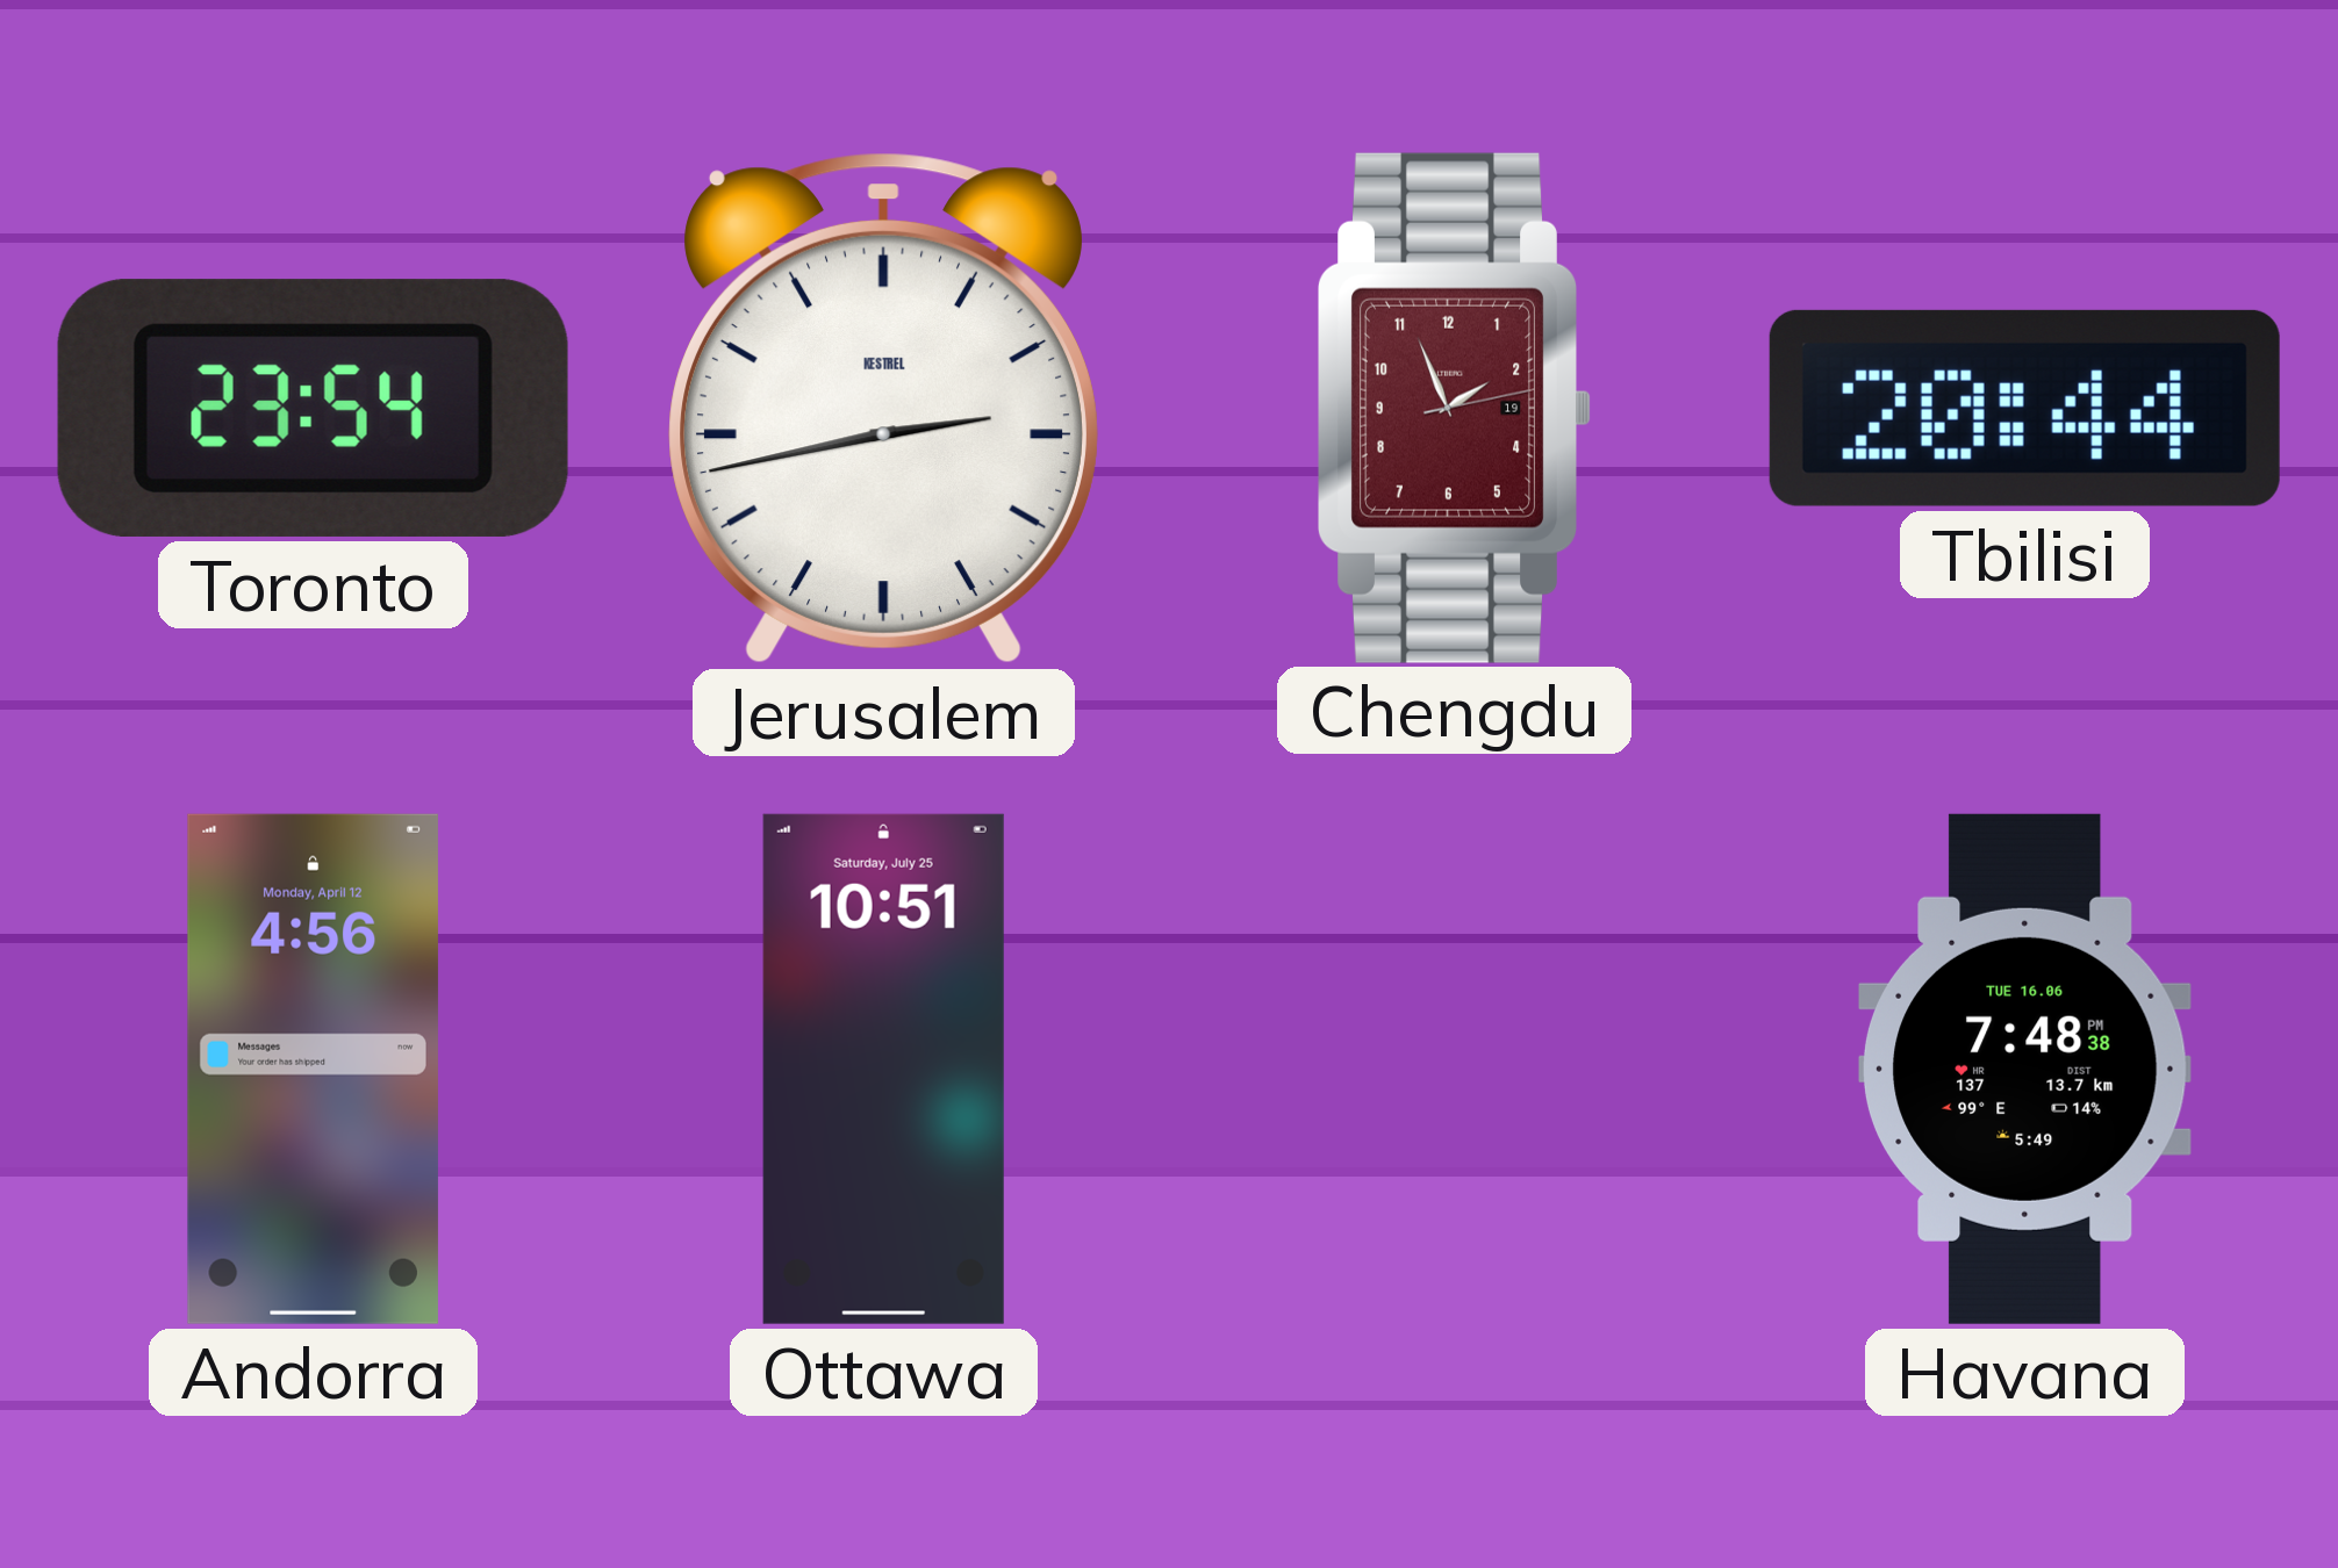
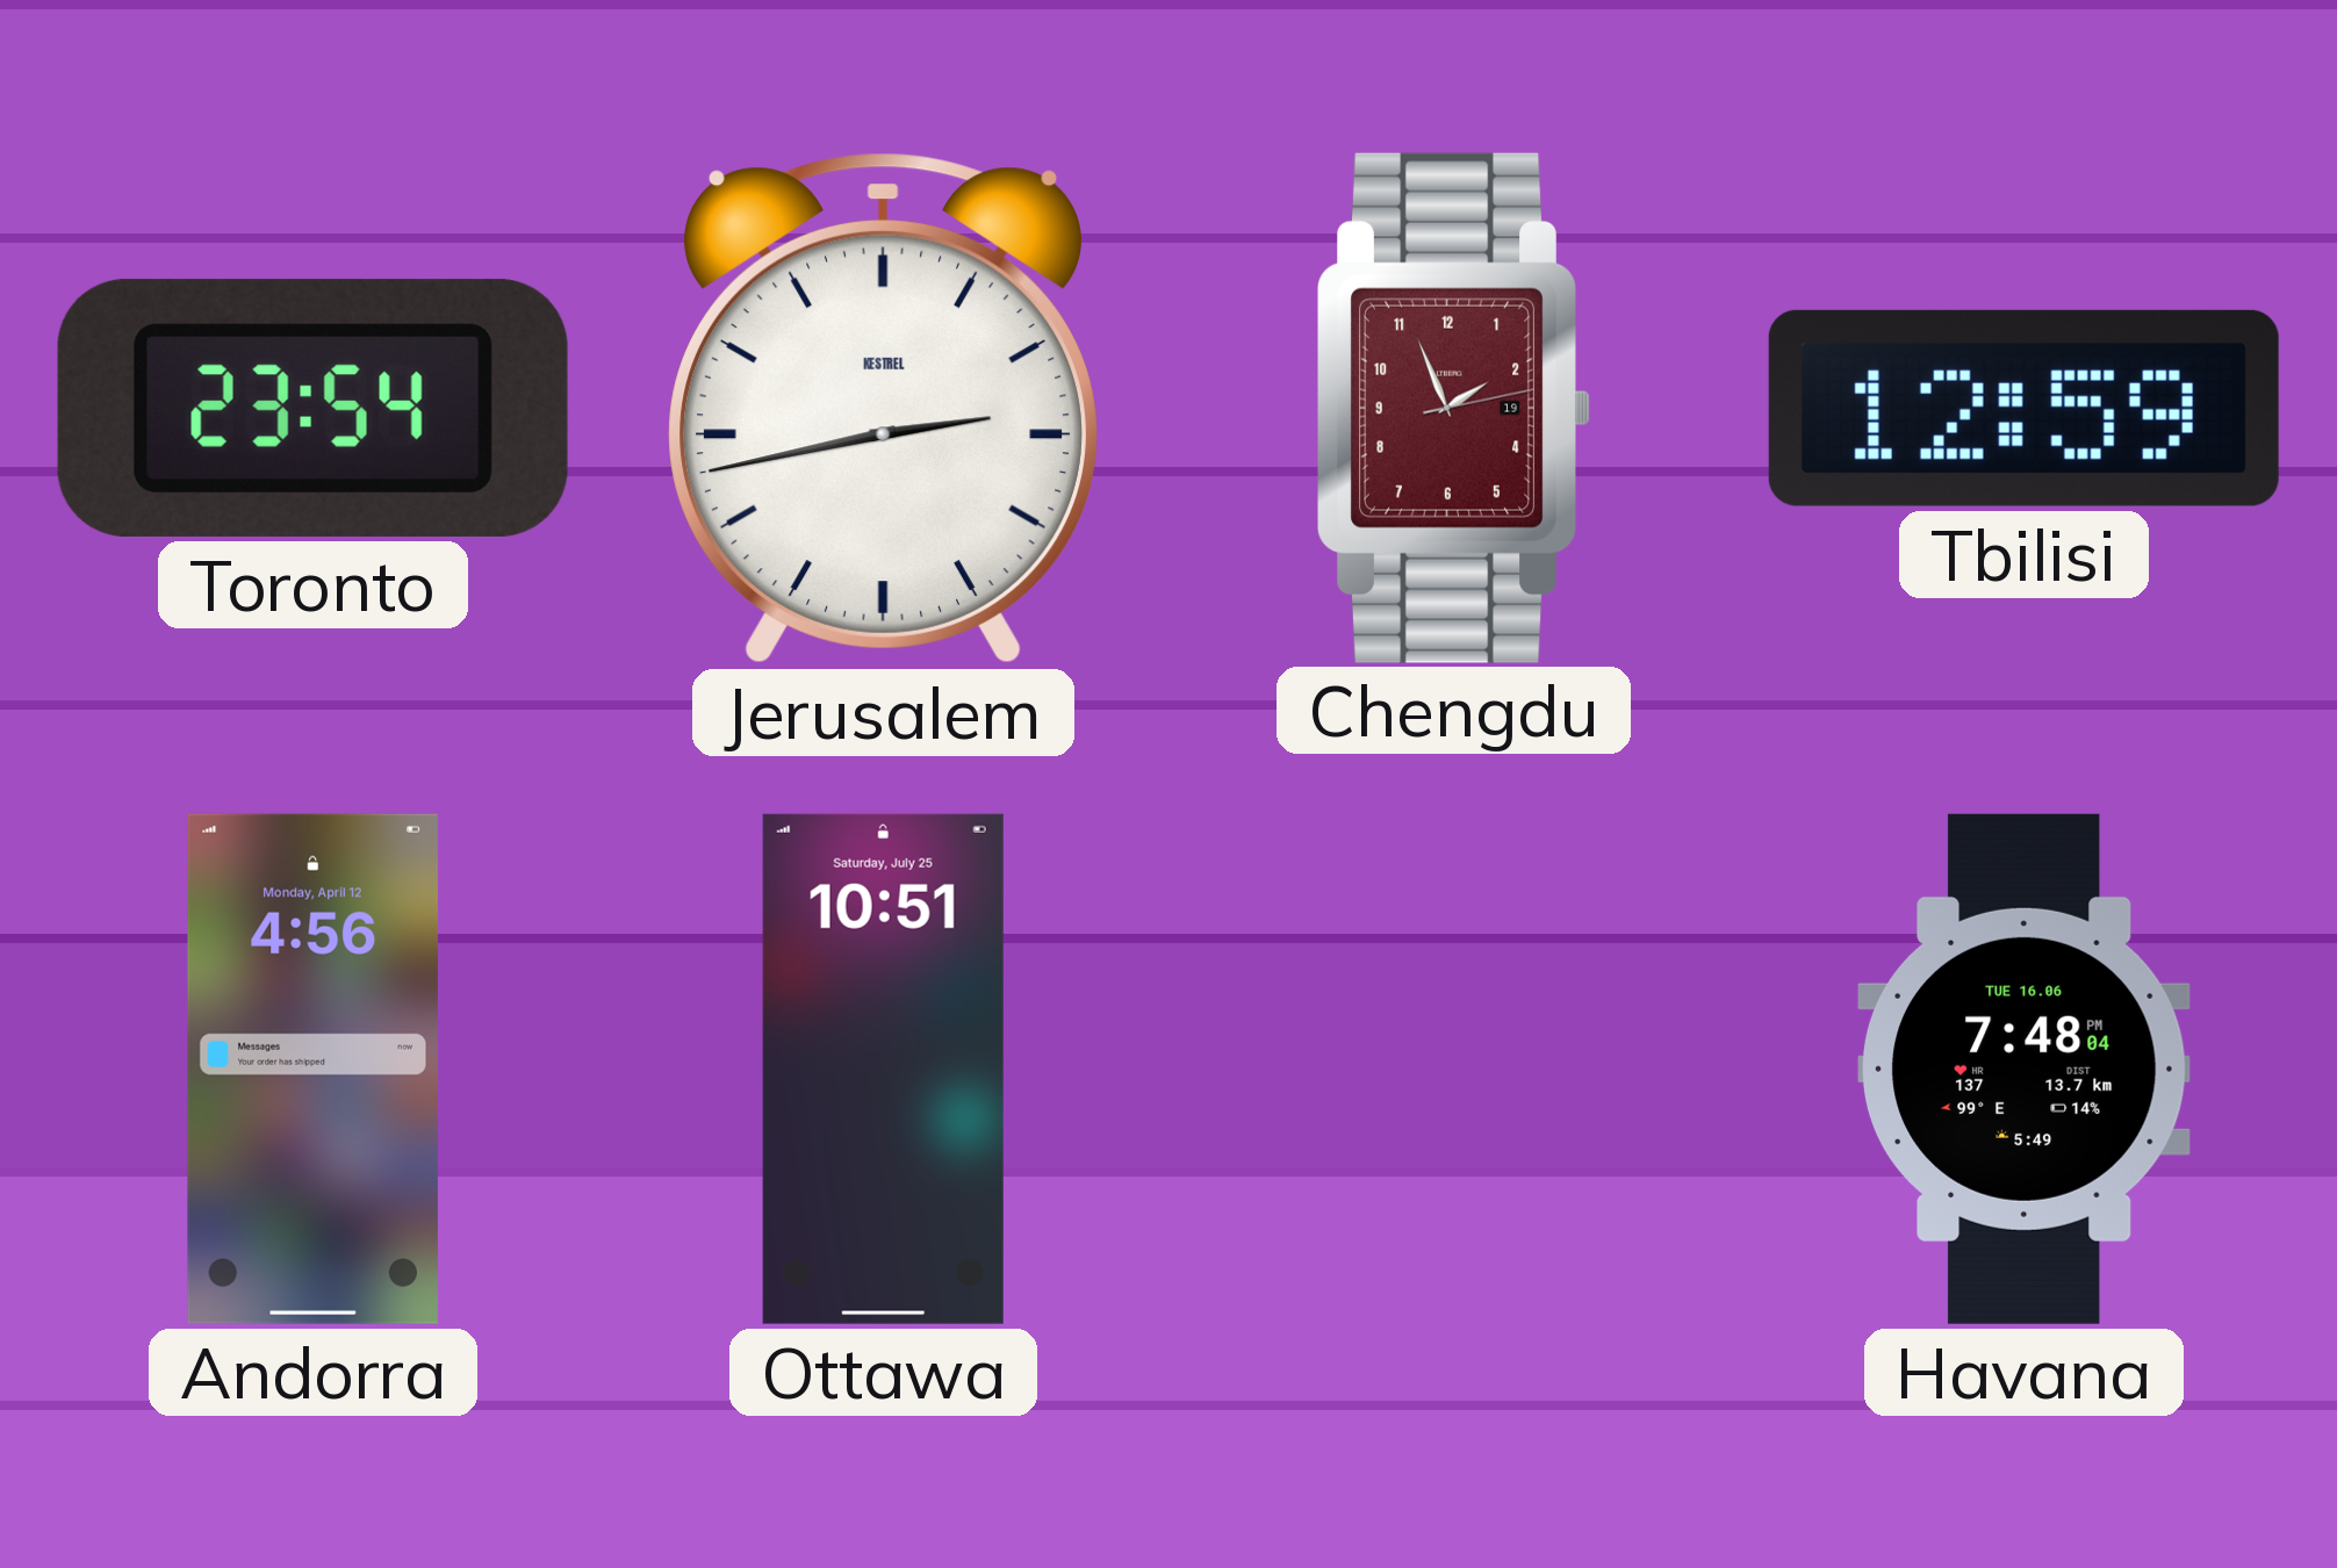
Tbilisi: 20:44 -> 12:59 (2023, 408)
Havana: 7:48:38 PM -> 7:48:04 PM (2023, 1069)
